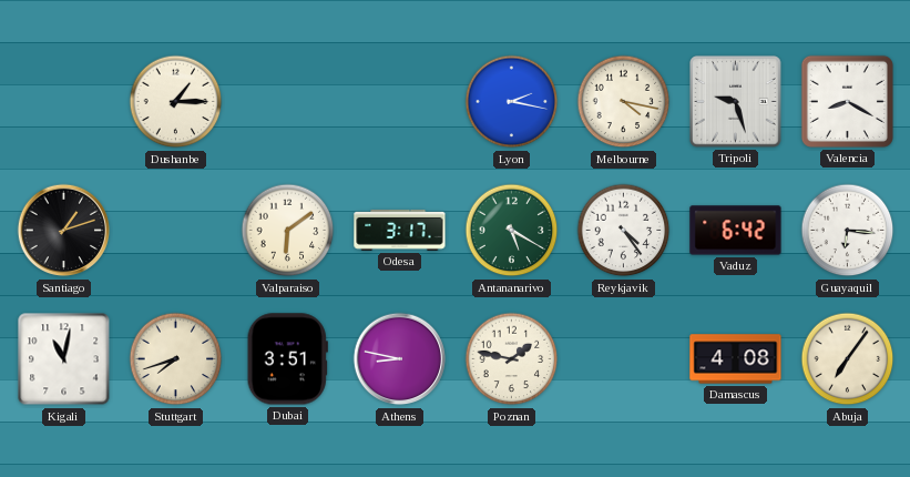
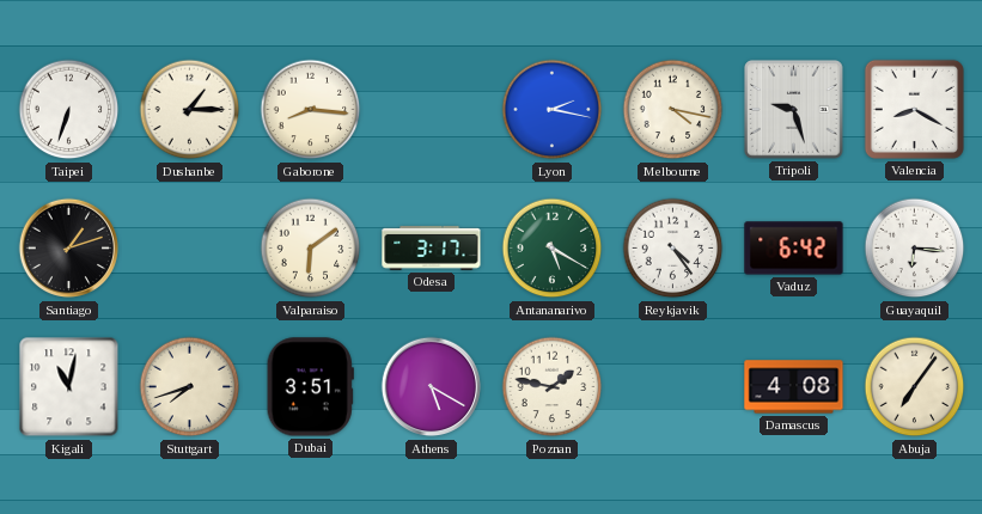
Taipei: none -> 6:33 (69, 110)
Gaborone: none -> 8:16 (311, 110)
Athens: 8:47 -> 5:20 (432, 387)
